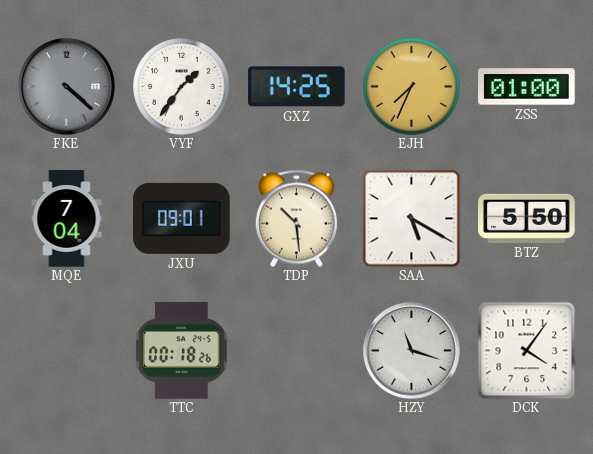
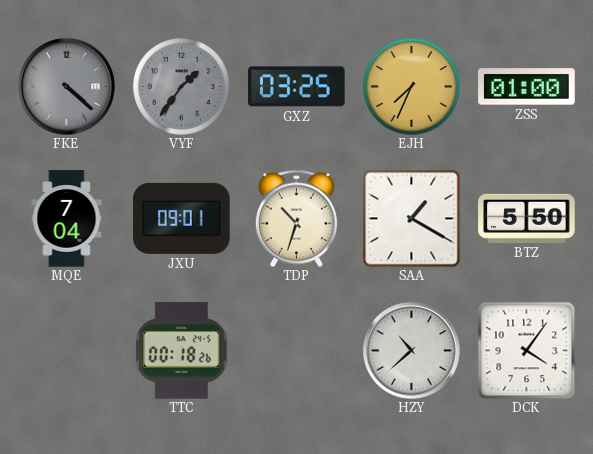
VYF dial: white -> grey (182, 87)
GXZ: 14:25 -> 03:25 (297, 87)
TDP: 10:29 -> 10:33 (296, 218)
SAA: 5:20 -> 1:20 (411, 218)
HZY: 11:18 -> 10:38 (411, 350)
